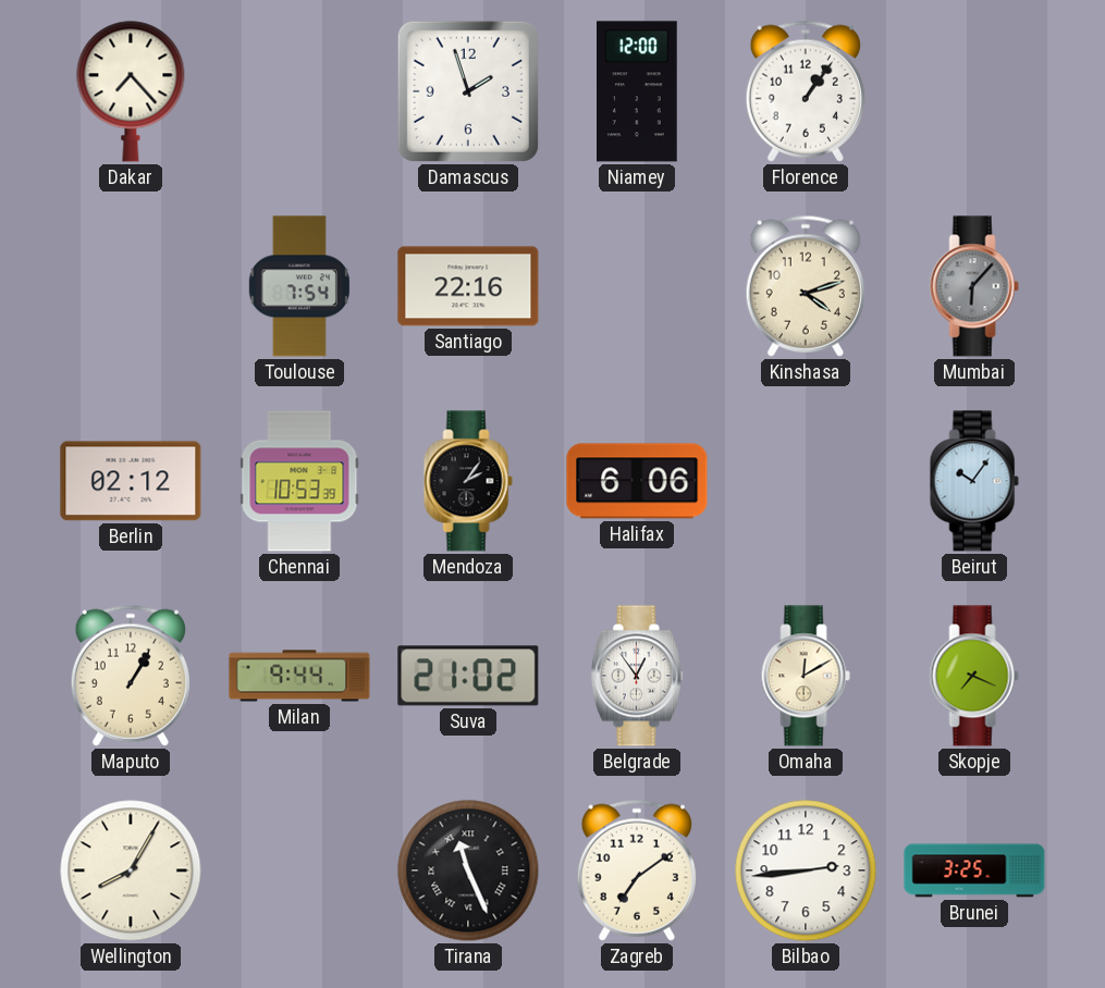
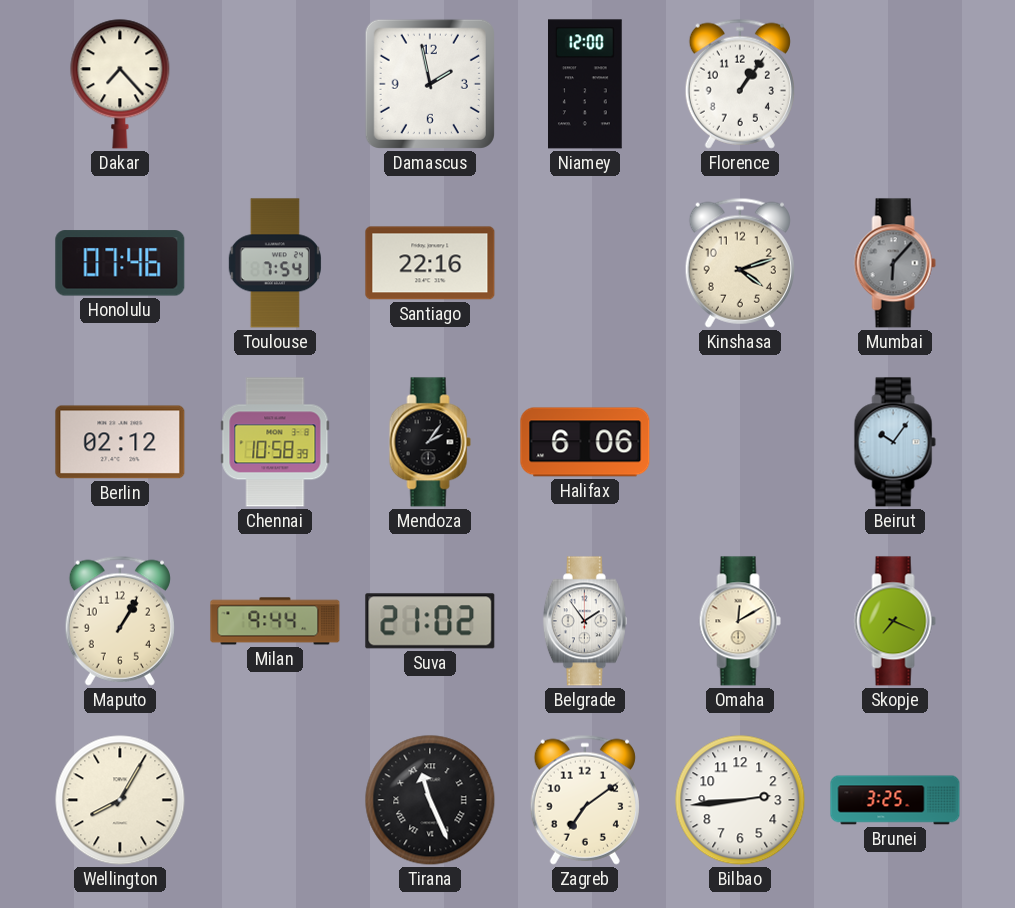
Damascus: 1:57 -> 1:58 (430, 84)
Honolulu: none -> 07:46 (120, 263)
Chennai: 10:53 -> 10:58 (275, 442)
Belgrade: 12:54 -> 1:54 (585, 621)
